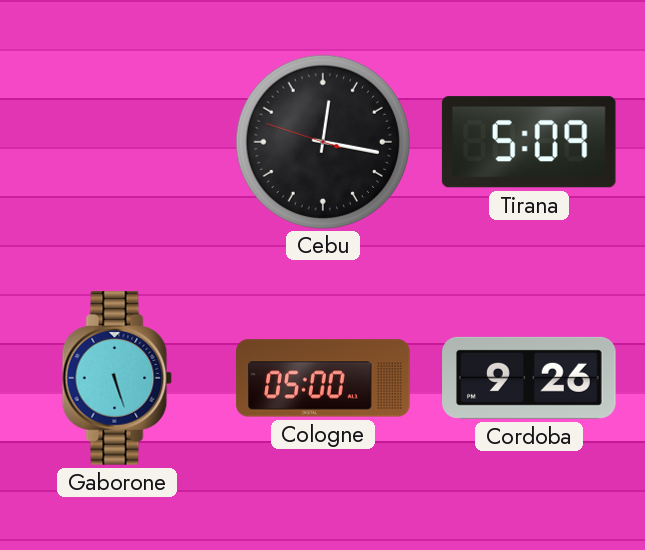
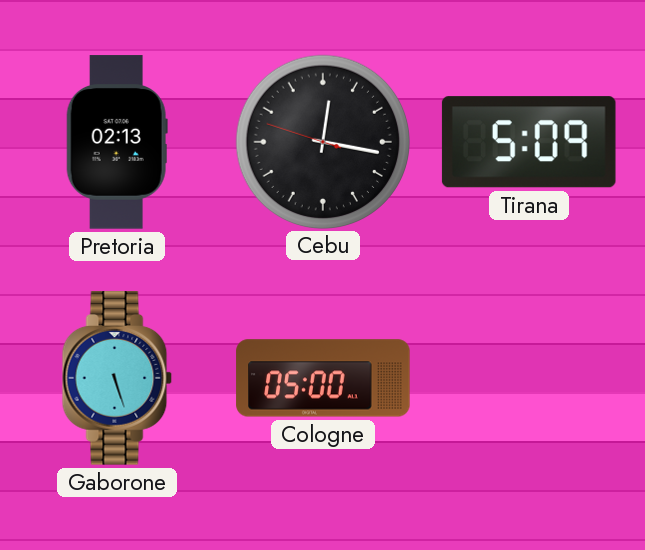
Pretoria: none -> 02:13 (117, 142)
Cordoba: 9:26 -> none (529, 378)
